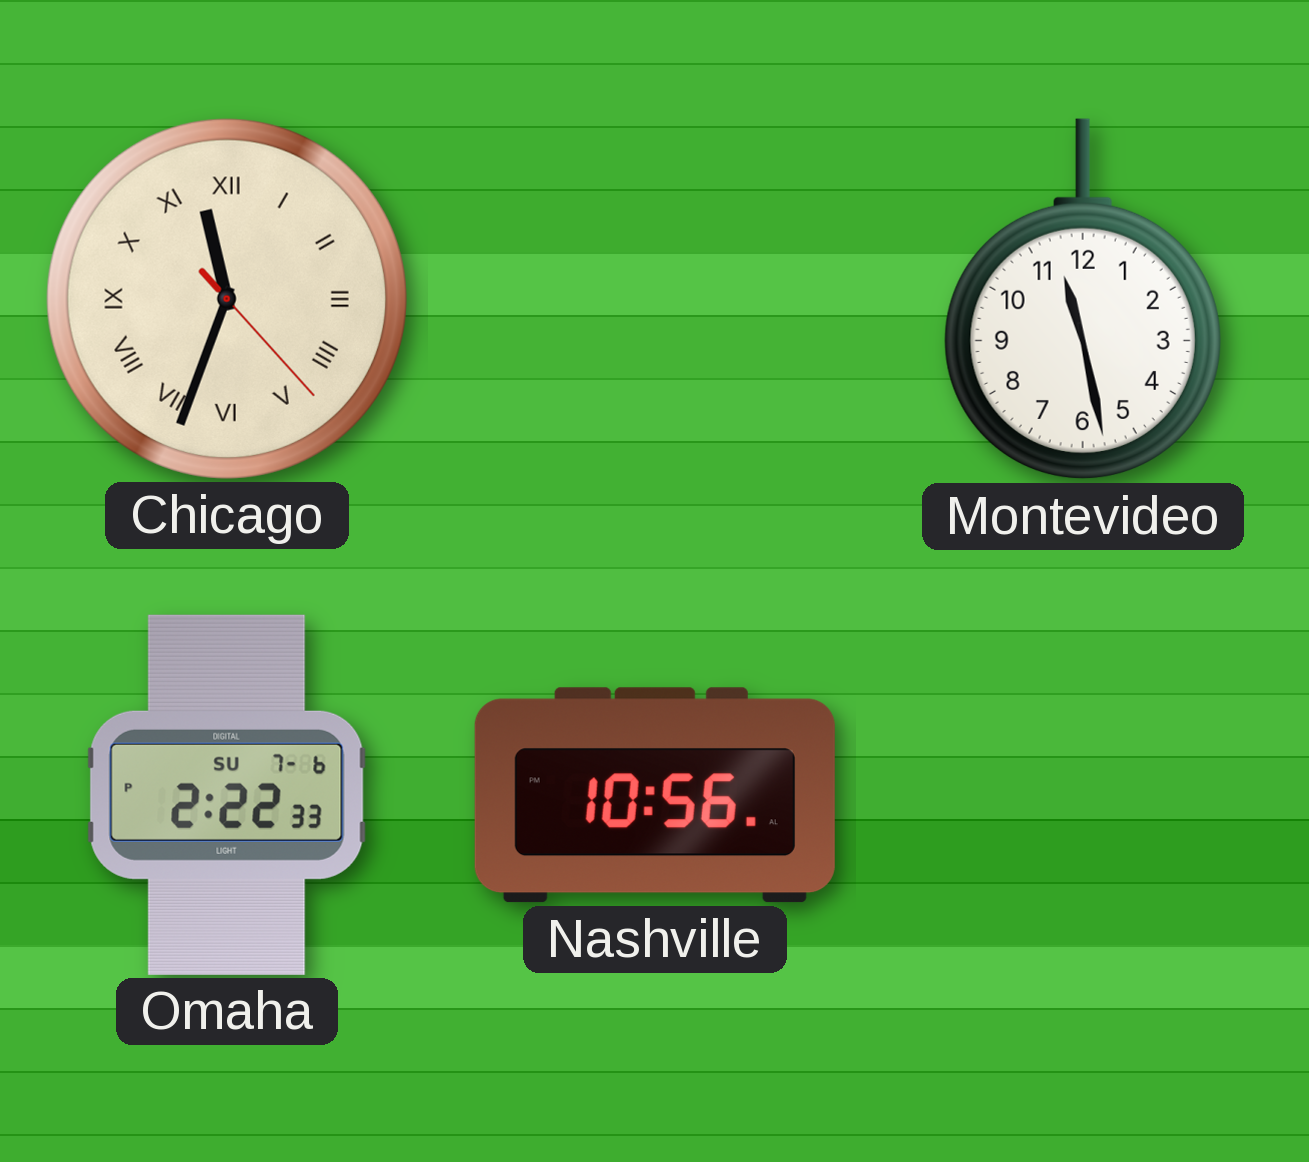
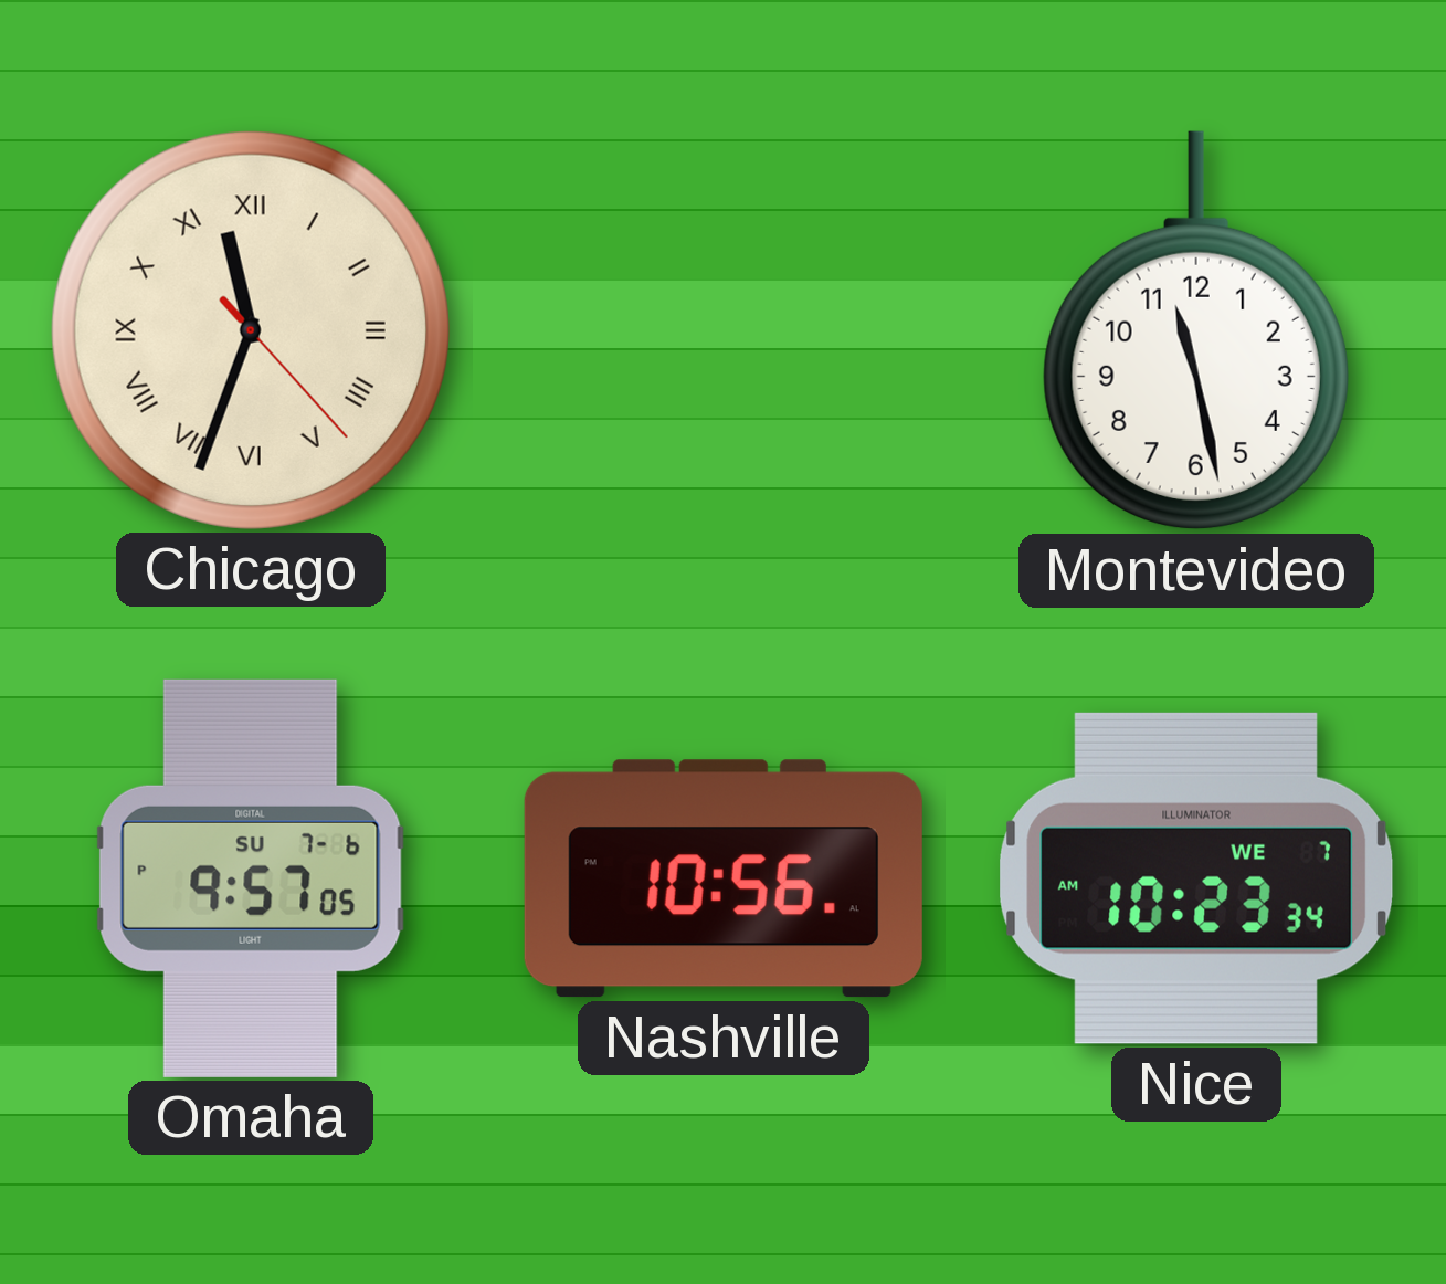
Omaha: 2:22 -> 9:57 (251, 878)
Nice: none -> 10:23 (1196, 878)
